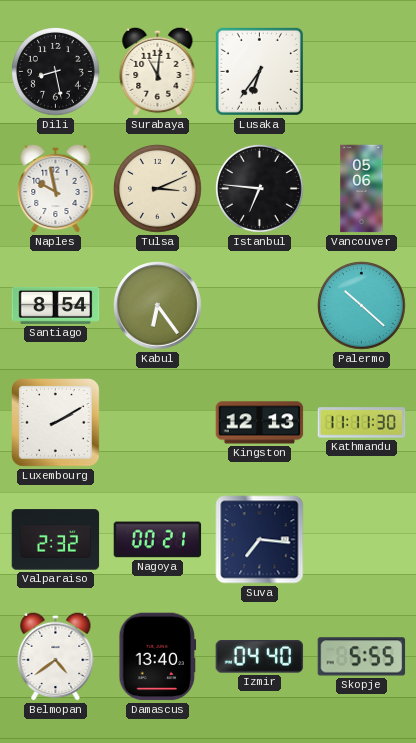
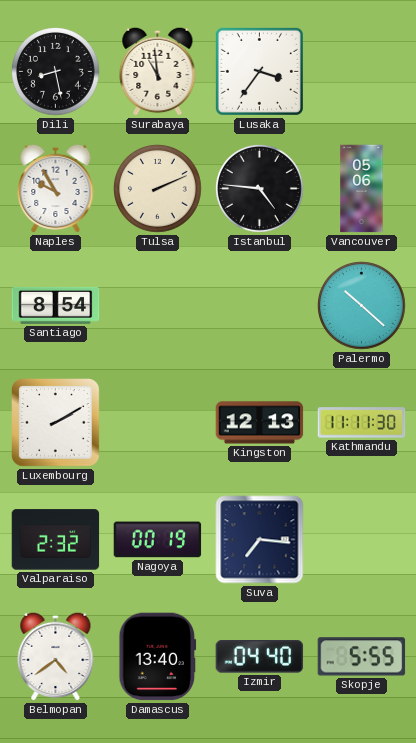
Surabaya: 11:01 -> 10:59 (158, 71)
Lusaka: 6:36 -> 3:36 (259, 71)
Naples: 9:58 -> 9:55 (56, 188)
Tulsa: 3:11 -> 2:11 (158, 189)
Istanbul: 6:46 -> 4:46 (260, 189)
Kabul: 6:24 -> none (158, 306)
Nagoya: 00:21 -> 00:19 (158, 540)
